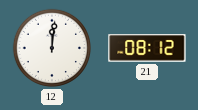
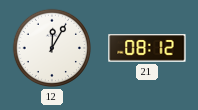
12: 12:01 -> 12:05 (52, 48)
